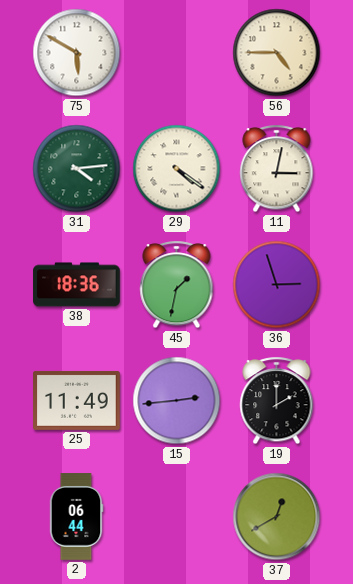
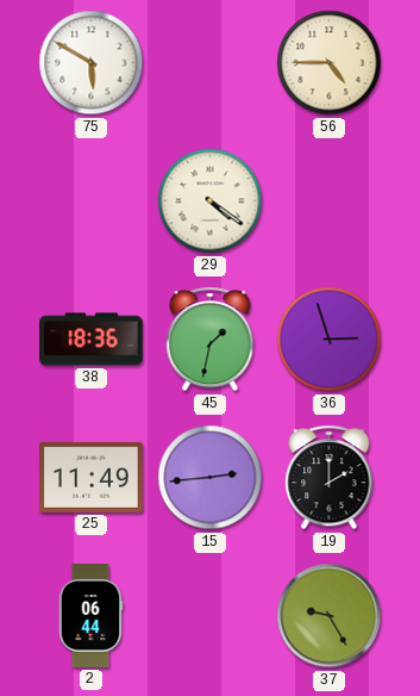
31: 4:14 -> none (77, 169)
11: 3:02 -> none (277, 169)
37: 12:40 -> 9:25 (330, 616)
